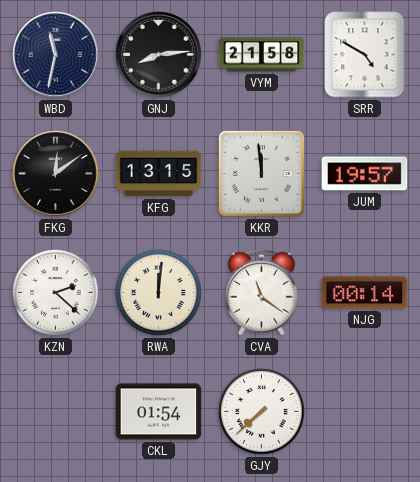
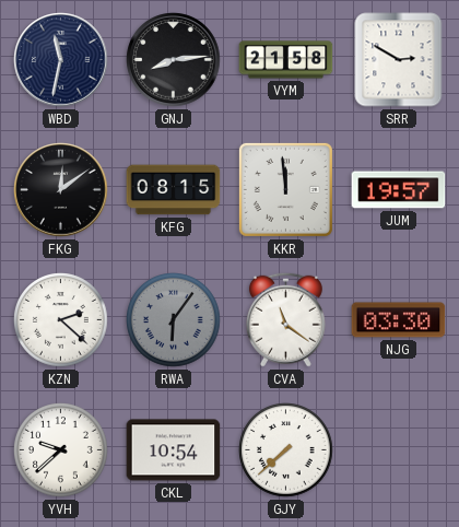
SRR: 4:50 -> 2:50 (399, 60)
KFG: 13:15 -> 08:15 (174, 190)
RWA: 12:01 -> 6:06 (174, 320)
RWA dial: cream -> grey (174, 320)
NJG: 00:14 -> 03:30 (399, 320)
YVH: none -> 9:38 (61, 450)
CKL: 01:54 -> 10:54 (174, 450)
